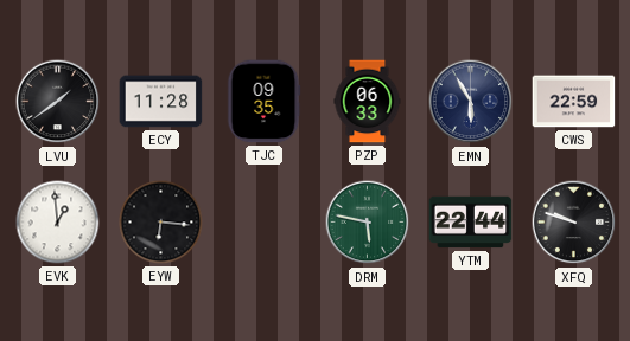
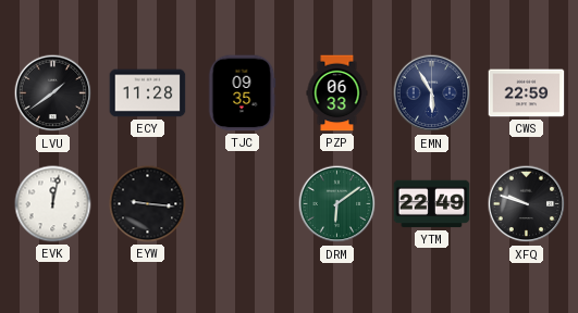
EVK: 12:59 -> 12:02 (53, 204)
EYW: 6:16 -> 9:16 (148, 204)
DRM: 5:47 -> 6:09 (337, 204)
YTM: 22:44 -> 22:49 (432, 204)
